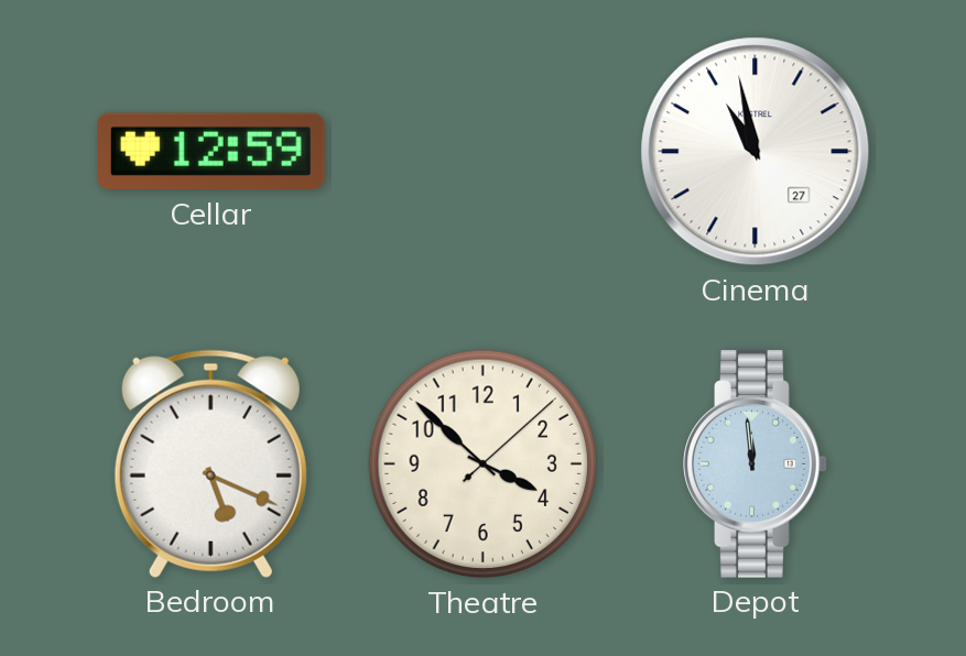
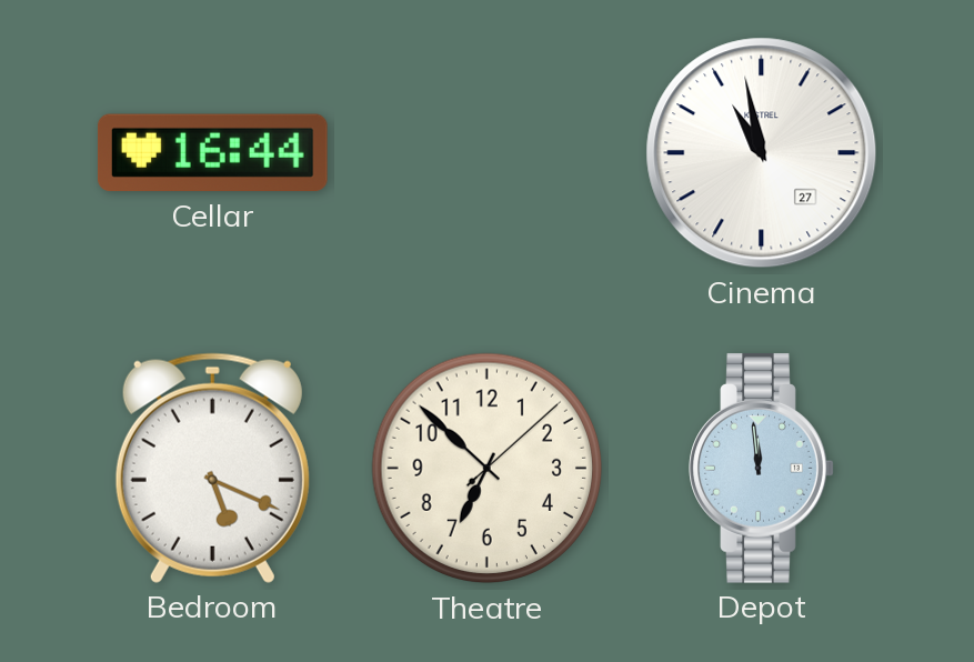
Cellar: 12:59 -> 16:44 (212, 153)
Theatre: 3:52 -> 6:52 (488, 469)
